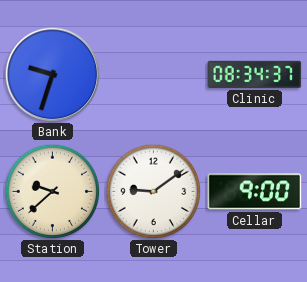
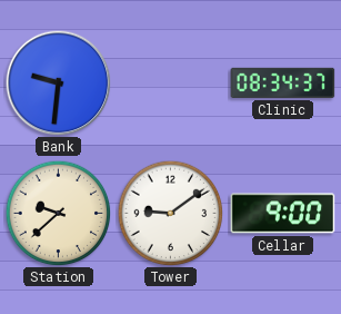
Bank: 9:33 -> 9:31 (58, 82)
